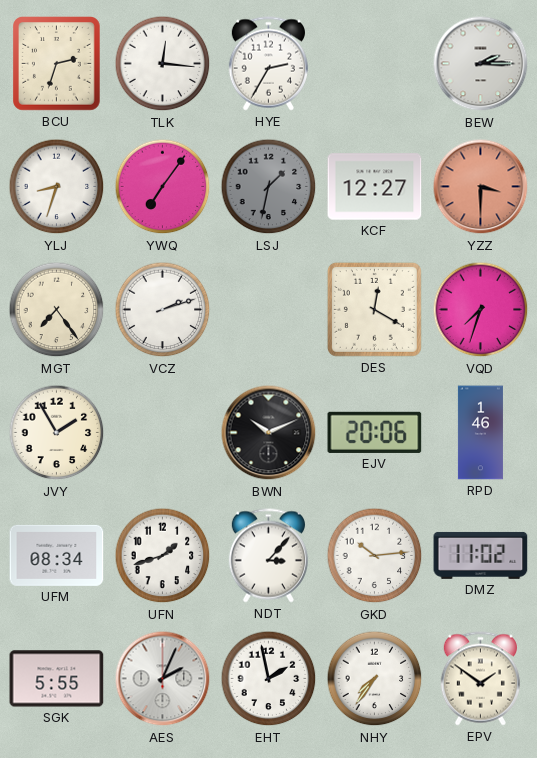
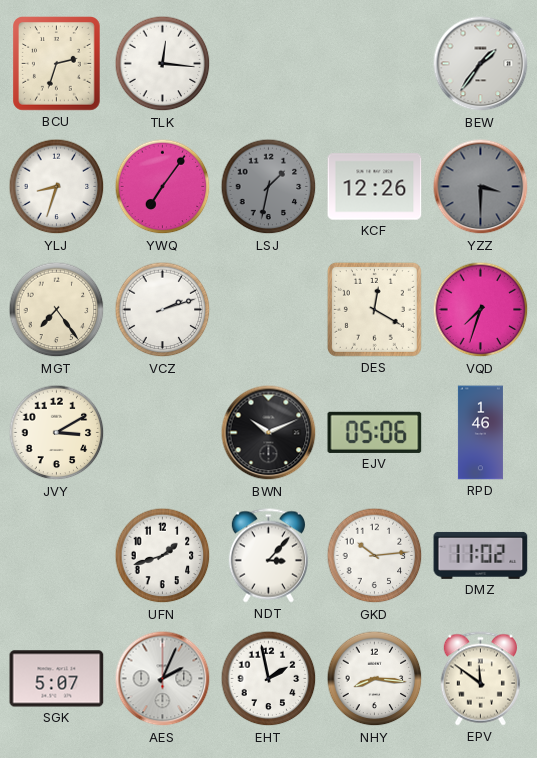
HYE: 2:35 -> none (268, 64)
BEW: 2:15 -> 1:36 (481, 64)
KCF: 12:27 -> 12:26 (375, 187)
YZZ dial: salmon -> grey (481, 187)
JVY: 1:55 -> 3:10 (57, 433)
EJV: 20:06 -> 05:06 (375, 432)
UFM: 08:34 -> none (57, 555)
SGK: 5:55 -> 5:07 (57, 679)
NHY: 7:36 -> 8:16 (375, 679)
EPV: 1:51 -> 11:51 (480, 679)
